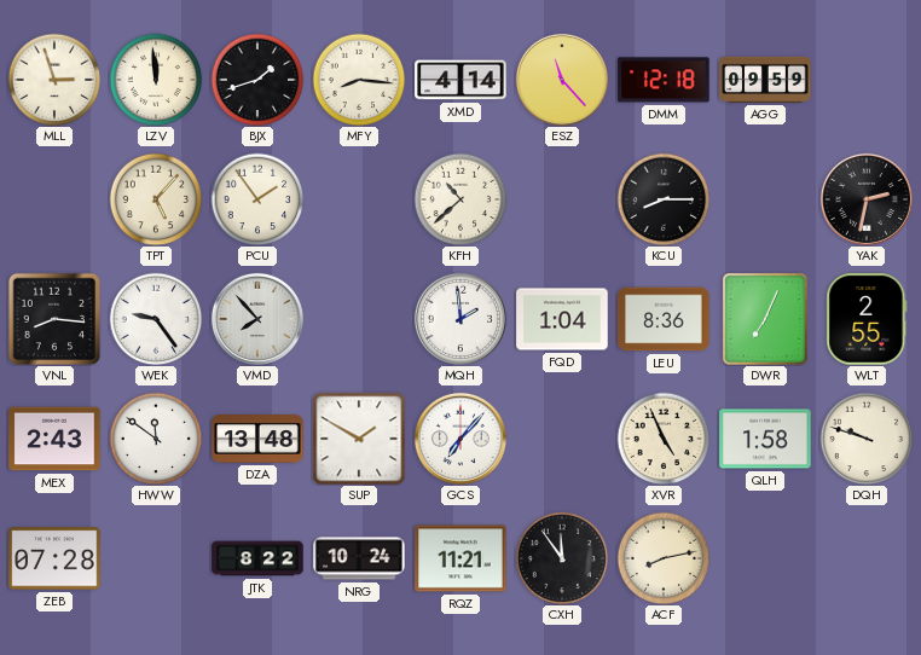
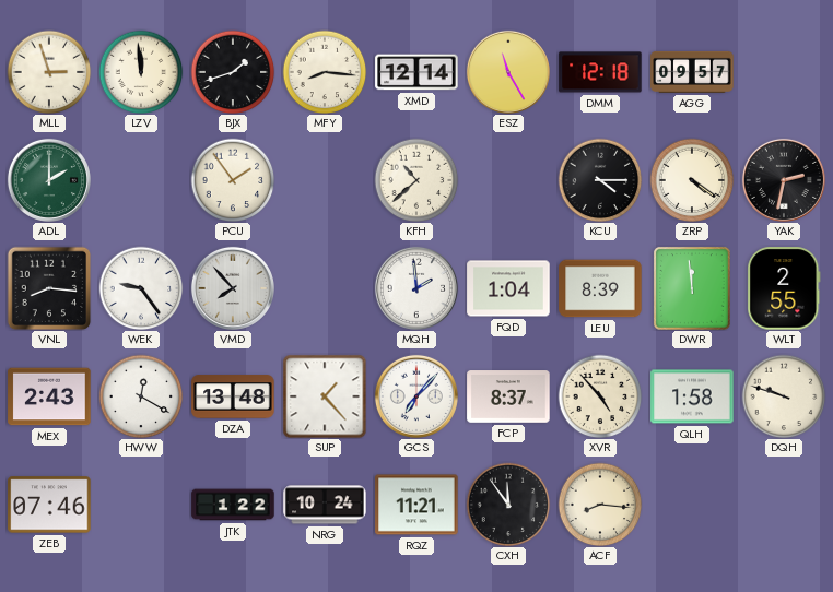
XMD: 4:14 -> 12:14 (416, 72)
ESZ: 11:23 -> 11:25 (508, 72)
AGG: 09:59 -> 09:57 (692, 72)
ADL: none -> 2:00 (49, 180)
TPT: 5:07 -> none (156, 199)
KCU: 8:15 -> 4:15 (600, 180)
ZRP: none -> 4:21 (692, 180)
LEU: 8:36 -> 8:39 (600, 288)
DWR: 7:04 -> 11:59 (692, 288)
HWW: 11:51 -> 12:20 (141, 396)
SUP: 1:50 -> 1:23 (325, 396)
FCP: none -> 8:37 (508, 396)
XVR: 4:56 -> 4:53 (600, 396)
ZEB: 07:28 -> 07:46 (49, 505)
JTK: 8:22 -> 1:22 (233, 505)
ACF: 8:13 -> 8:16 (600, 505)
